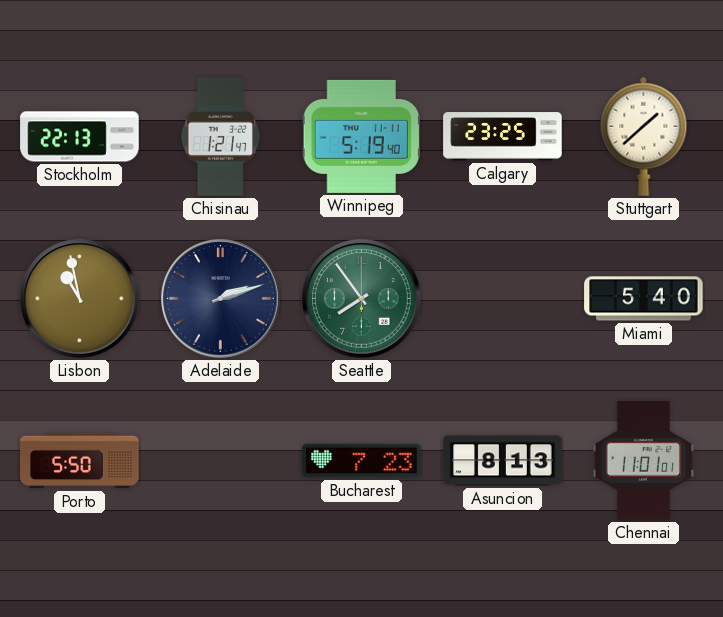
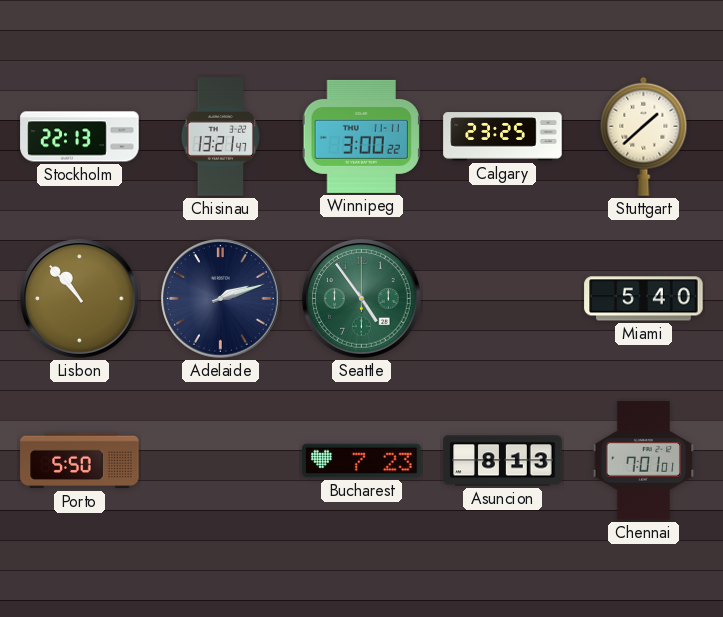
Chisinau: 1:21 -> 13:21 (220, 137)
Winnipeg: 5:19 -> 3:00 (361, 136)
Lisbon: 10:58 -> 10:53 (80, 299)
Seattle: 7:54 -> 4:54 (362, 299)
Chennai: 11:01 -> 7:01 (644, 461)
